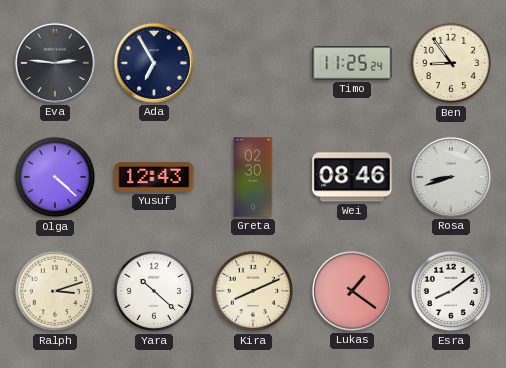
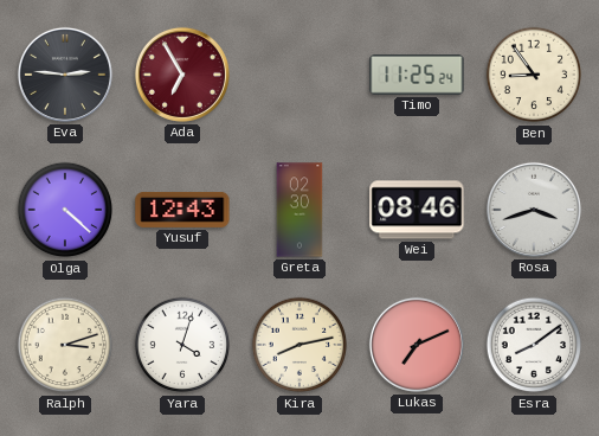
Ada dial: navy -> burgundy (182, 75)
Rosa: 8:42 -> 3:42 (534, 210)
Yara: 10:22 -> 4:03 (182, 345)
Kira: 8:11 -> 8:13 (299, 345)
Lukas: 1:21 -> 7:11 (417, 345)
